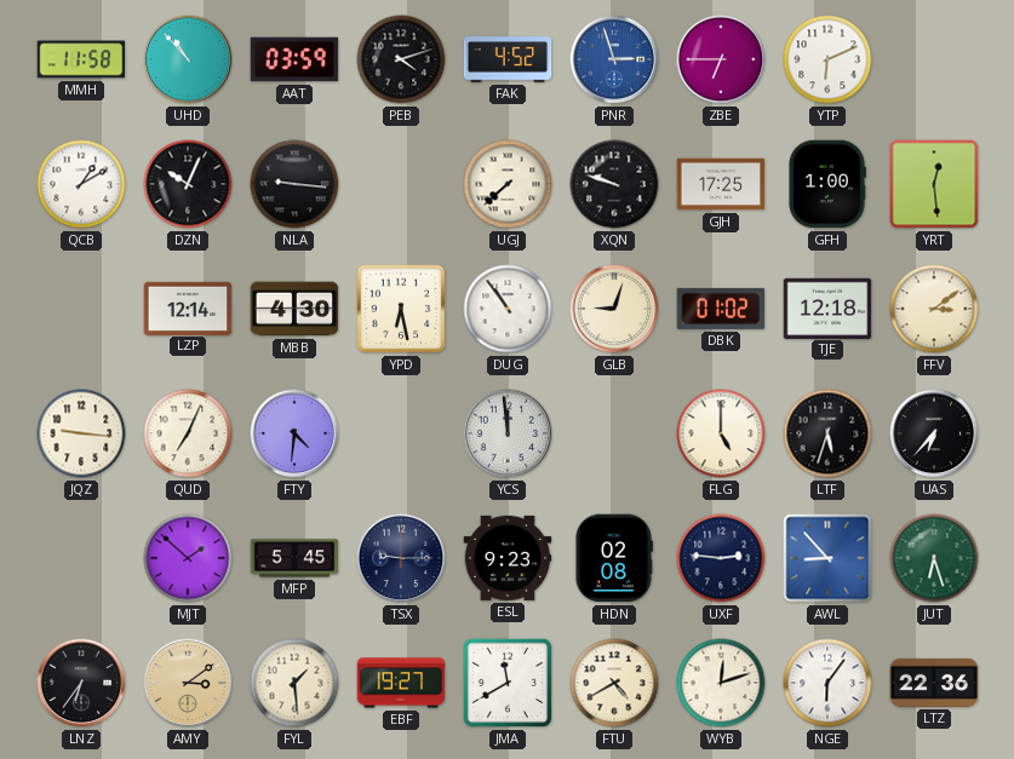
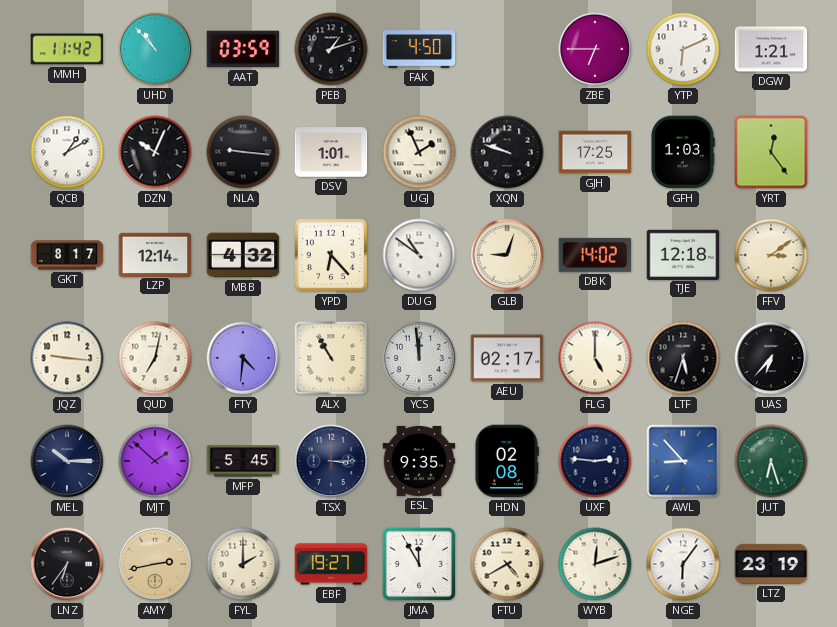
MMH: 11:58 -> 11:42 (67, 49)
PEB: 4:12 -> 1:12 (331, 49)
FAK: 4:52 -> 4:50 (419, 49)
PNR: 2:57 -> none (614, 59)
DGW: none -> 1:21 (771, 49)
DSV: none -> 1:01 (331, 152)
UGJ: 7:38 -> 1:56 (419, 152)
GFH: 1:00 -> 1:03 (683, 152)
YRT: 12:29 -> 12:24 (771, 152)
GKT: none -> 8:17 (67, 255)
MBB: 4:30 -> 4:32 (243, 255)
YPD: 6:28 -> 6:23 (331, 255)
DUG: 10:54 -> 10:51 (419, 255)
DBK: 01:02 -> 14:02 (595, 255)
QUD: 7:04 -> 7:02 (155, 358)
ALX: none -> 10:55 (331, 358)
AEU: none -> 02:17 (507, 358)
MEL: none -> 10:15 (67, 461)
TSX: 9:15 -> 3:15 (331, 461)
ESL: 9:23 -> 9:35 (419, 461)
AMY: 3:09 -> 2:43 (155, 564)
FYL: 1:29 -> 2:00 (243, 564)
JMA: 11:40 -> 11:55 (419, 564)
LTZ: 22:36 -> 23:19 (771, 564)
